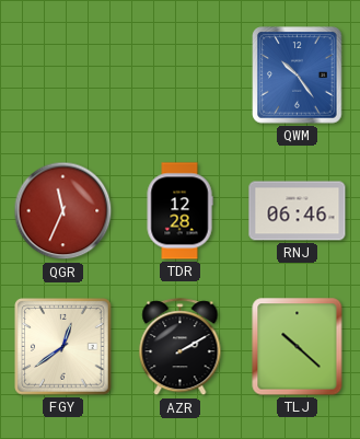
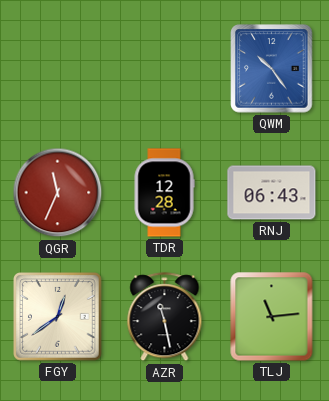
RNJ: 06:46 -> 06:43 (272, 193)
AZR: 2:10 -> 11:28 (165, 317)
TLJ: 10:22 -> 11:14 (272, 317)
